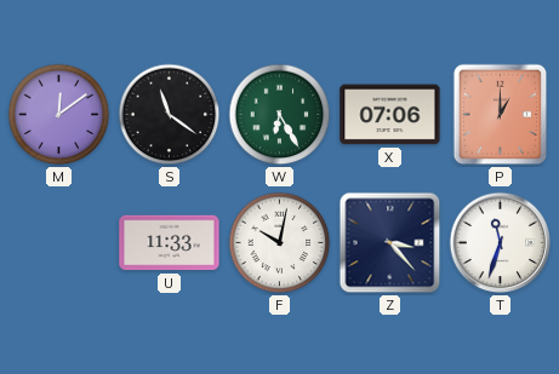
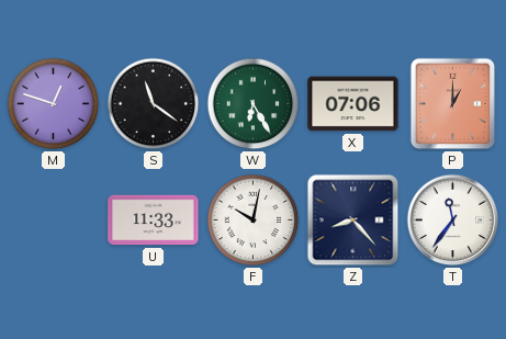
M: 12:09 -> 12:48 (54, 104)
Z: 3:23 -> 8:23 (353, 221)
T: 11:33 -> 11:36 (453, 221)
